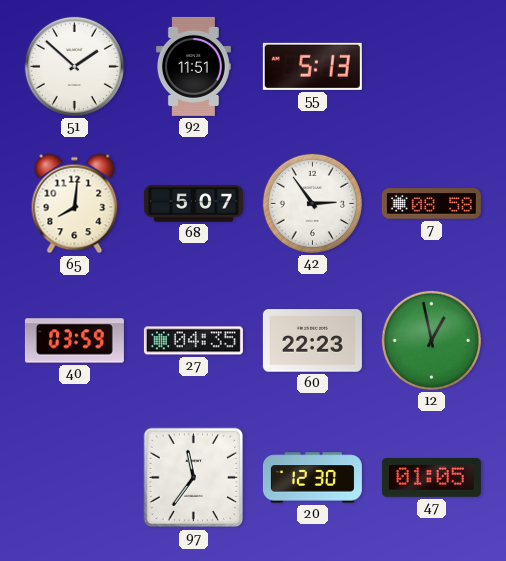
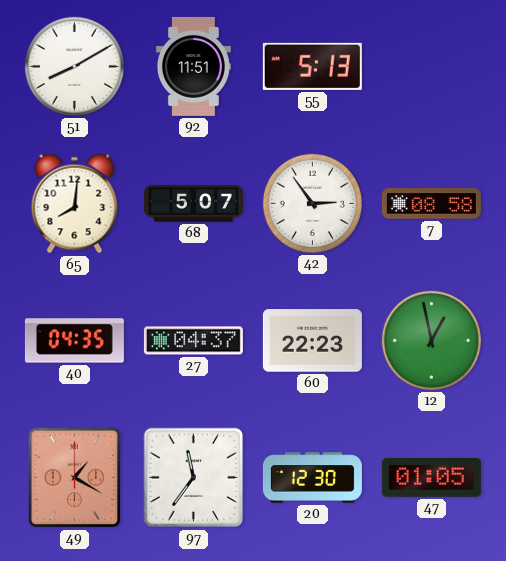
51: 1:52 -> 8:10 (74, 66)
40: 03:59 -> 04:35 (74, 341)
27: 04:35 -> 04:37 (193, 341)
49: none -> 1:20 (75, 478)
